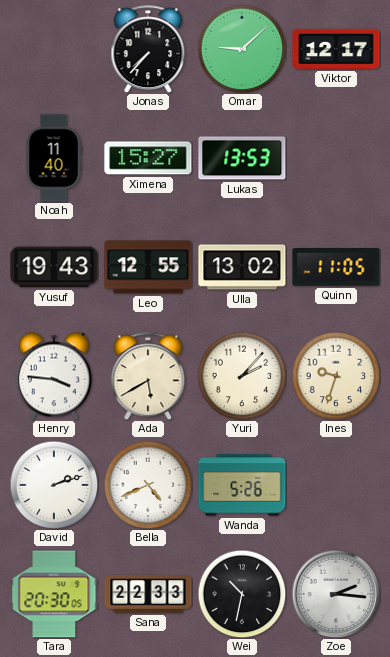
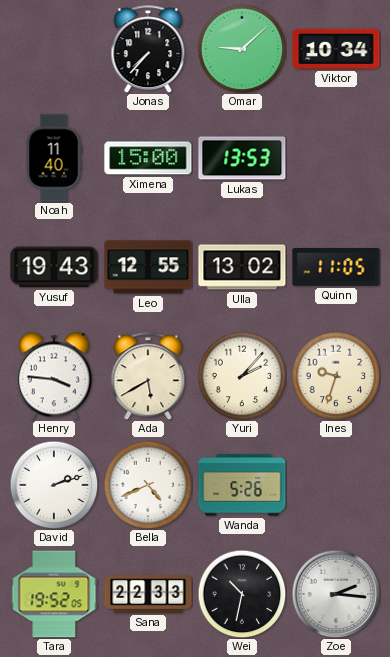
Viktor: 12:17 -> 10:34 (336, 49)
Ximena: 15:27 -> 15:00 (148, 158)
Tara: 20:30 -> 19:52 (54, 594)
